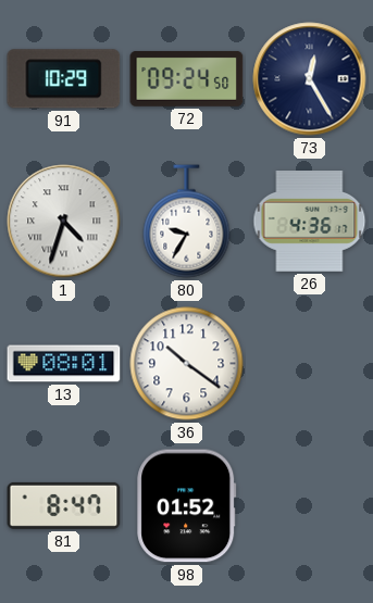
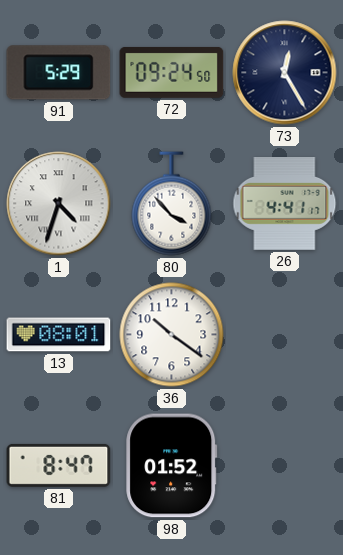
91: 10:29 -> 5:29 (59, 73)
80: 9:35 -> 3:53 (172, 204)
26: 4:36 -> 4:41 (285, 204)
